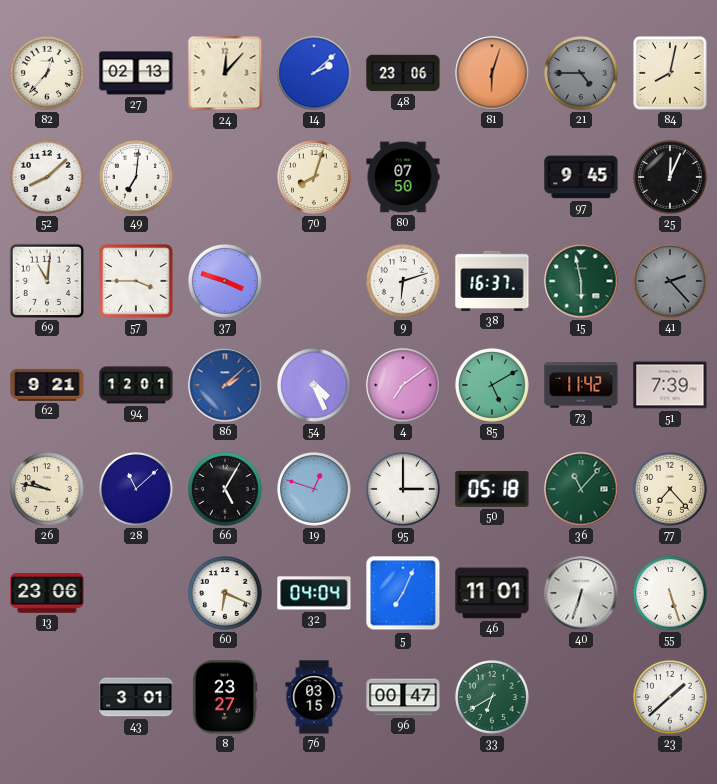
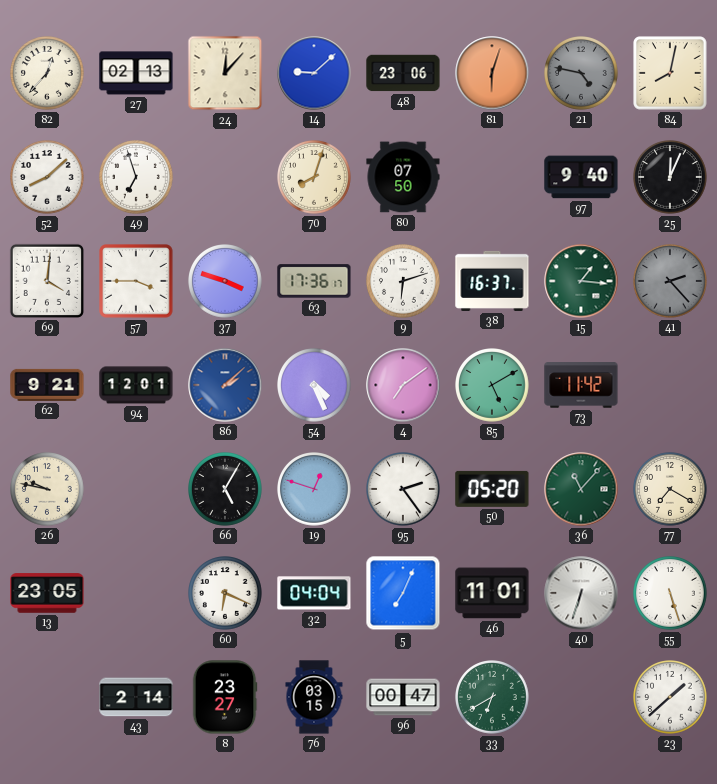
14: 2:08 -> 9:08 (314, 73)
21: 4:45 -> 4:47 (582, 74)
49: 7:01 -> 6:57 (137, 178)
97: 9:45 -> 9:40 (581, 177)
69: 11:01 -> 4:01 (47, 281)
63: none -> 17:36 (314, 281)
15: 5:58 -> 1:16 (581, 281)
51: 7:39 -> none (670, 385)
28: 11:08 -> none (137, 490)
95: 3:00 -> 2:24 (404, 490)
50: 05:18 -> 05:20 (492, 489)
77: 7:23 -> 7:20 (671, 490)
13: 23:06 -> 23:05 (47, 593)
43: 3:01 -> 2:14 (136, 697)
